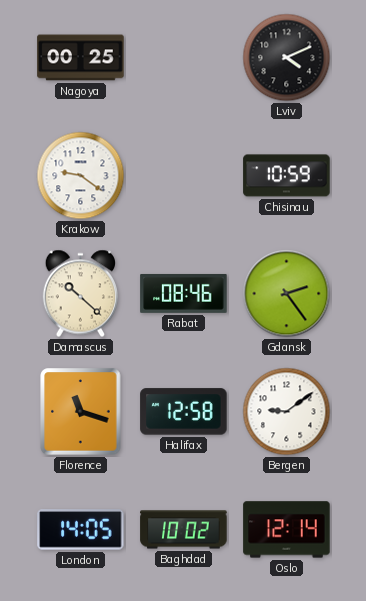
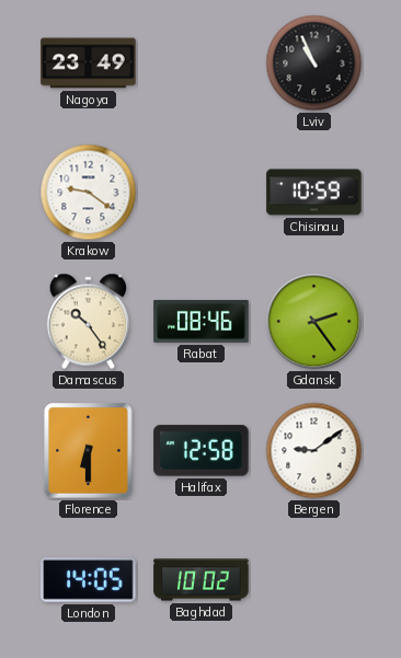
Nagoya: 00:25 -> 23:49 (89, 64)
Lviv: 4:11 -> 10:56 (314, 64)
Damascus: 10:22 -> 10:24 (88, 322)
Florence: 11:18 -> 6:30 (89, 451)
Oslo: 12:14 -> none (287, 530)
